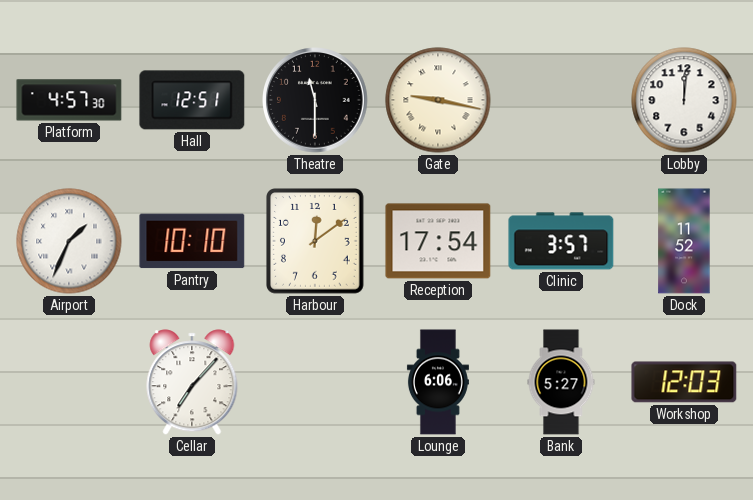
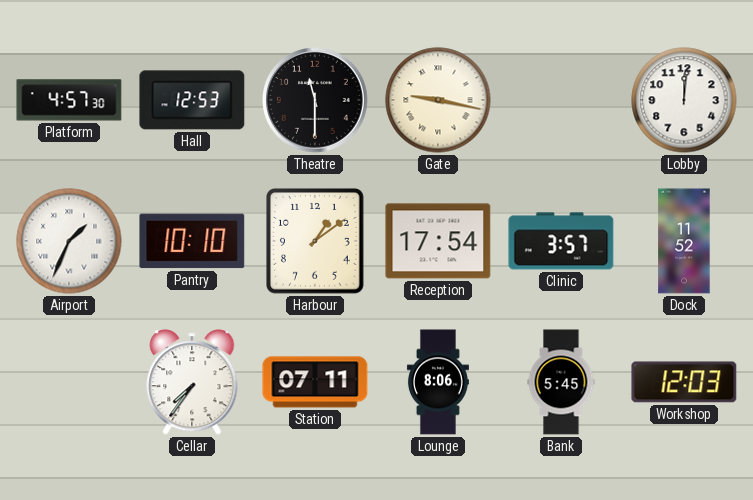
Hall: 12:51 -> 12:53 (192, 100)
Harbour: 12:09 -> 1:09 (316, 241)
Cellar: 7:07 -> 7:36 (192, 382)
Station: none -> 07:11 (315, 382)
Lounge: 6:06 -> 8:06 (438, 382)
Bank: 5:27 -> 5:45 (561, 382)
